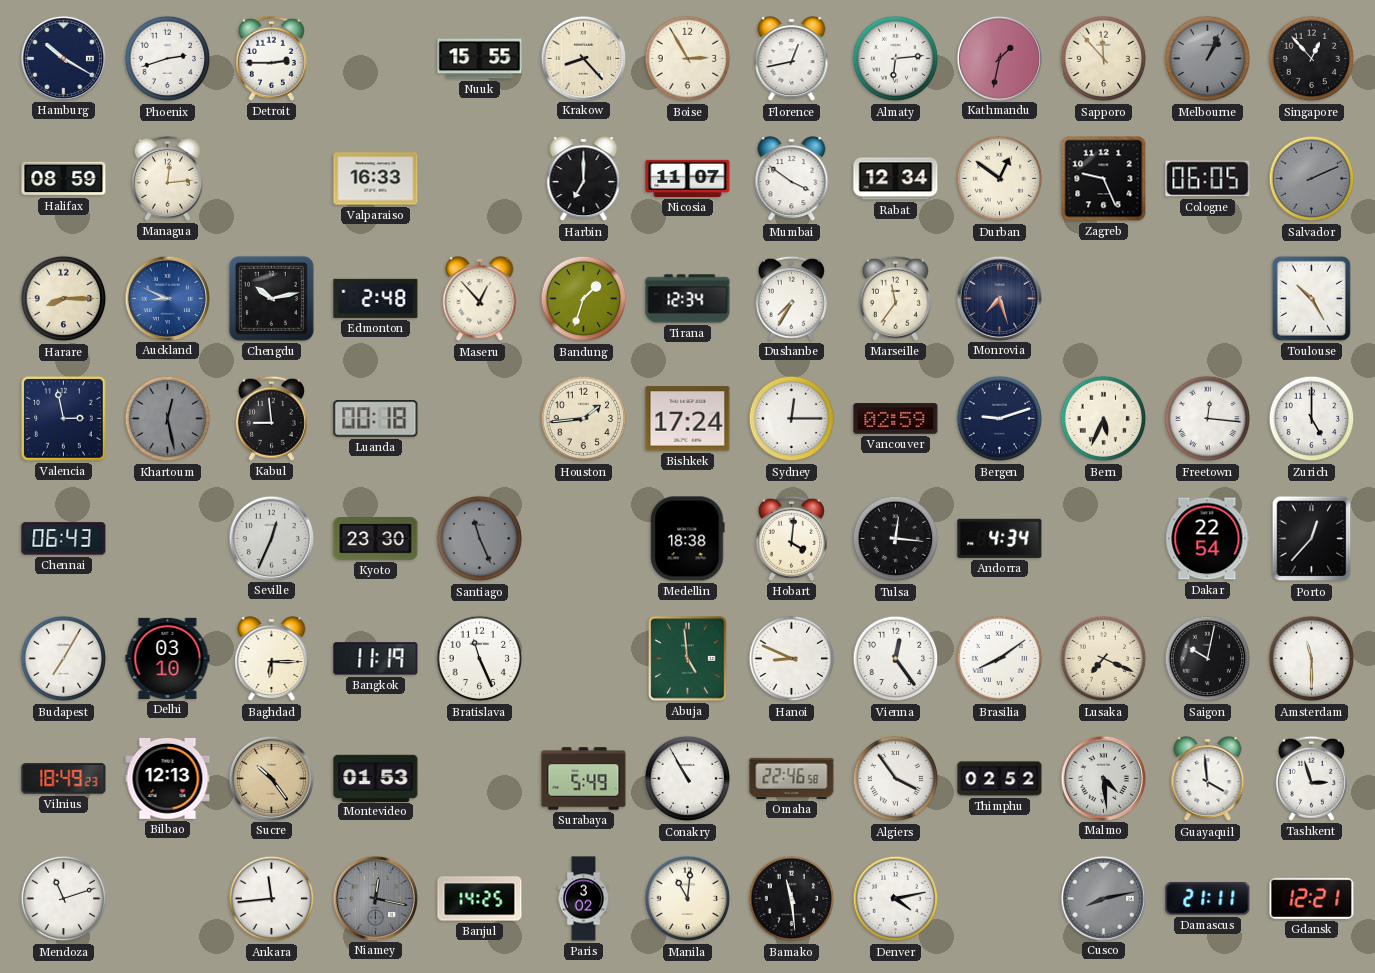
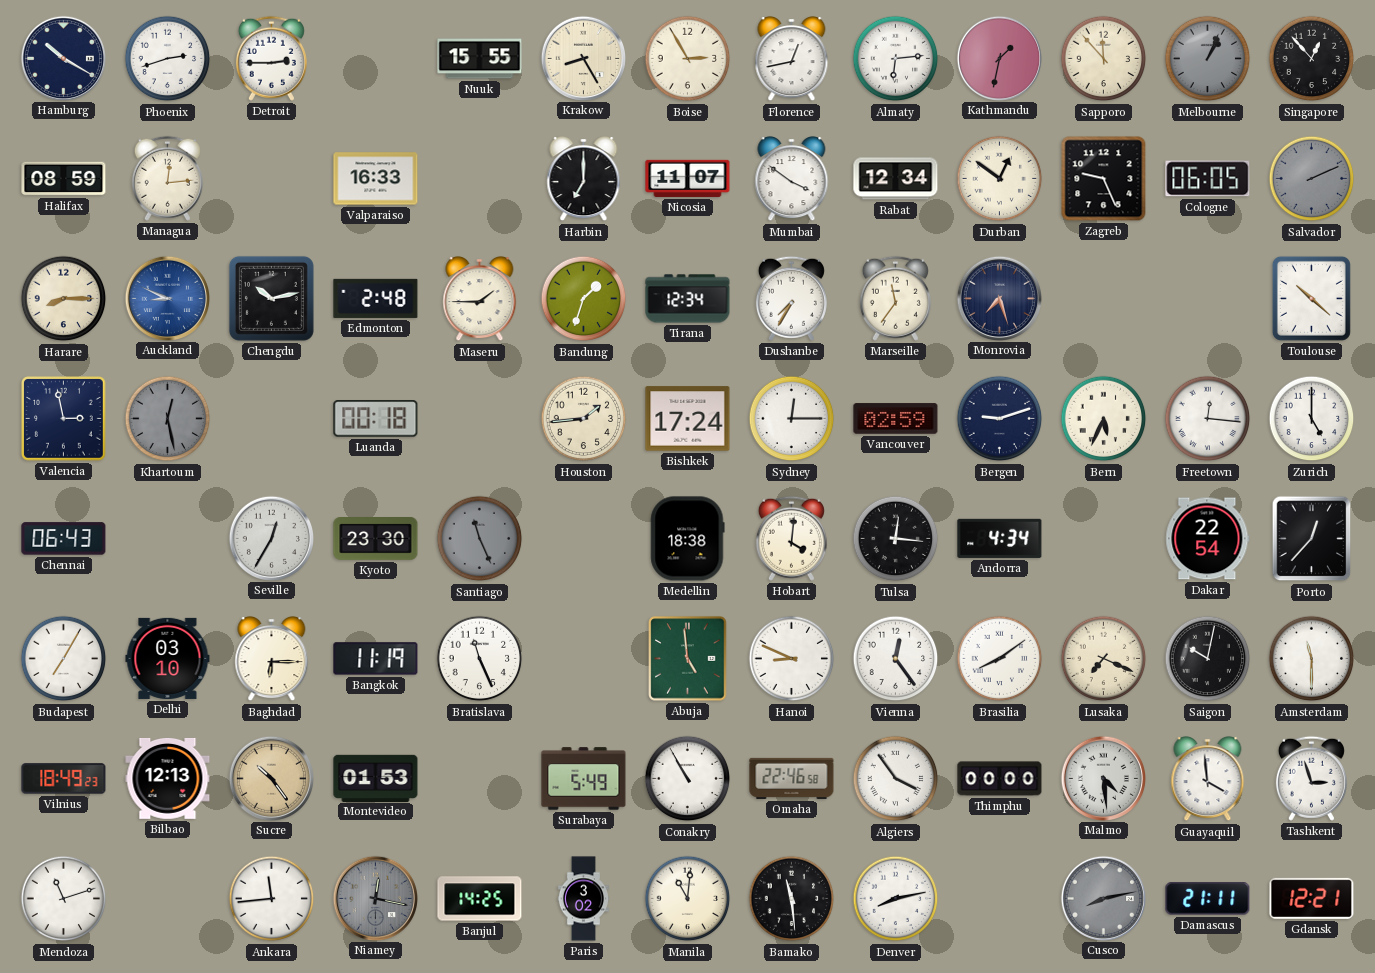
Krakow: 8:23 -> 8:25 (583, 58)
Maseru: 12:53 -> 1:45 (480, 299)
Toulouse: 10:25 -> 10:22 (1311, 298)
Kabul: 8:59 -> none (271, 418)
Seville: 12:34 -> 12:35 (271, 538)
Thimphu: 02:52 -> 00:00 (1000, 779)
Denver: 4:13 -> 8:13 (896, 899)
